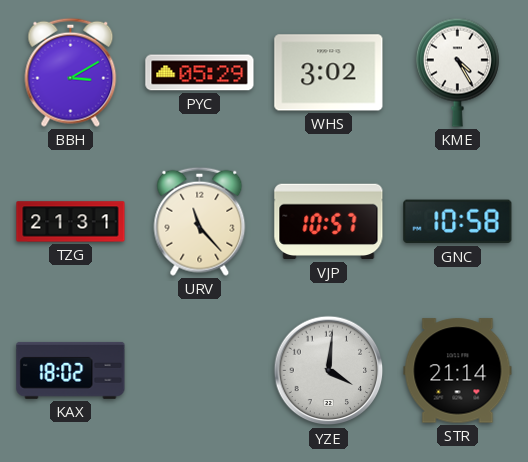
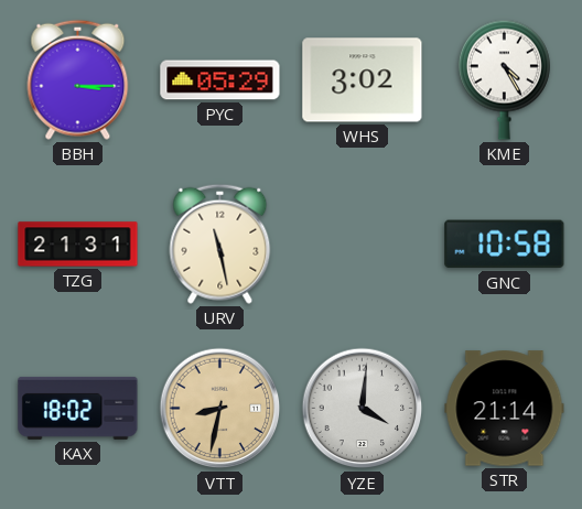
BBH: 3:10 -> 3:15 (78, 79)
URV: 11:23 -> 11:28 (220, 243)
VJP: 10:57 -> none (329, 222)
VTT: none -> 8:32 (220, 409)
